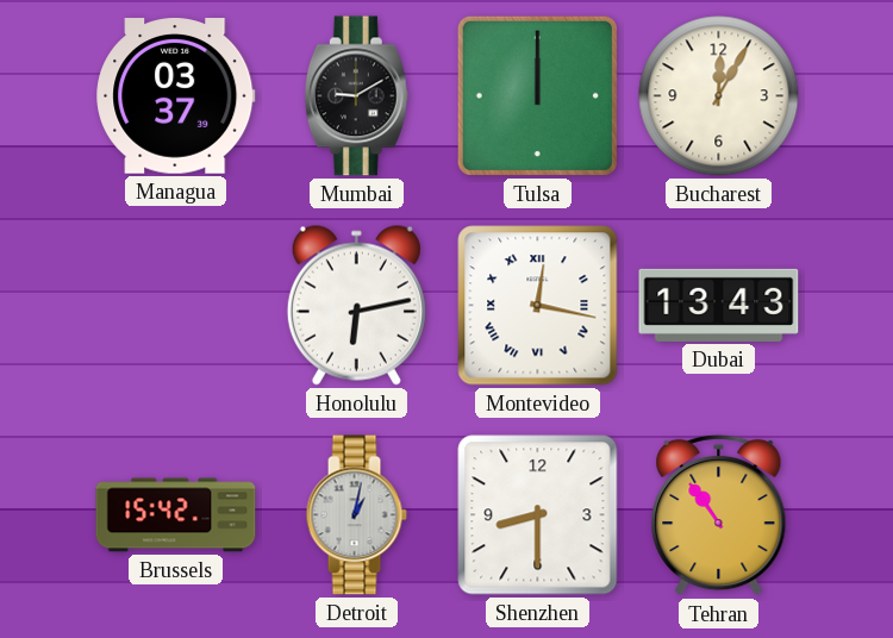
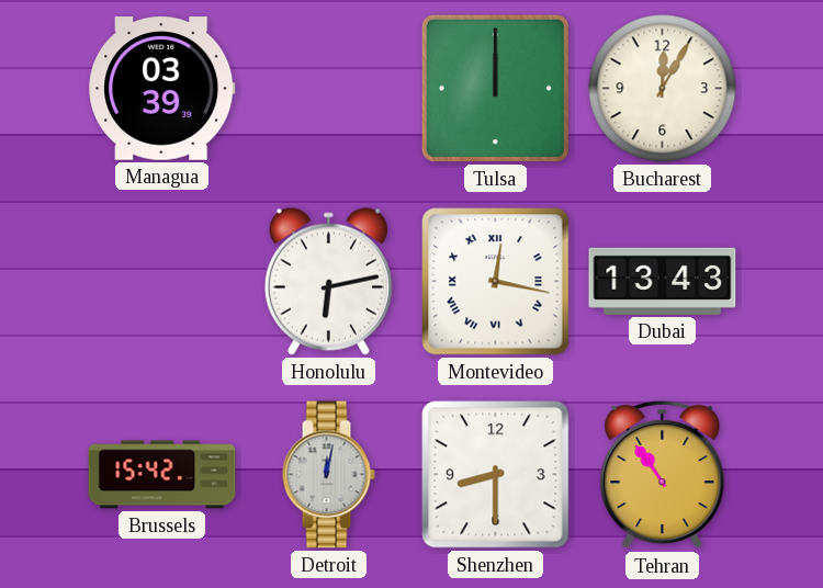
Managua: 03:37 -> 03:39 (162, 89)
Mumbai: 9:10 -> none (356, 96)
Detroit: 1:02 -> 12:02 (328, 475)
